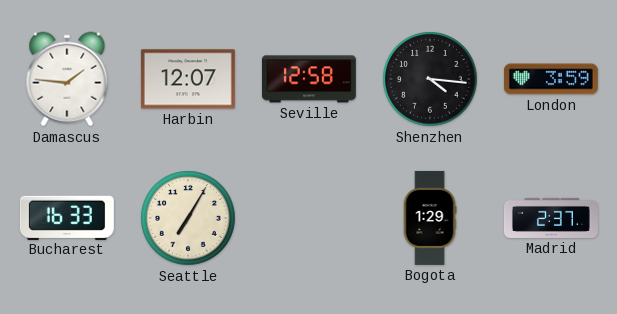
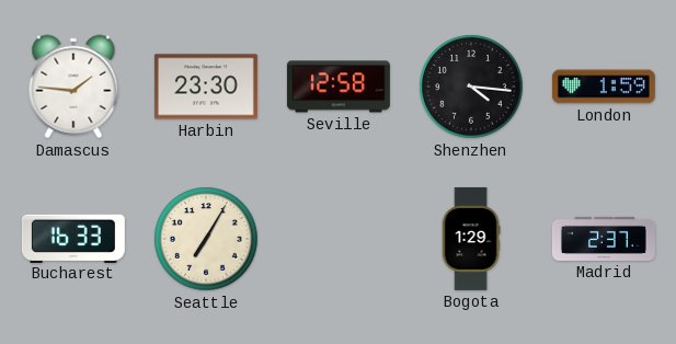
Harbin: 12:07 -> 23:30 (206, 87)
London: 3:59 -> 1:59 (604, 87)
